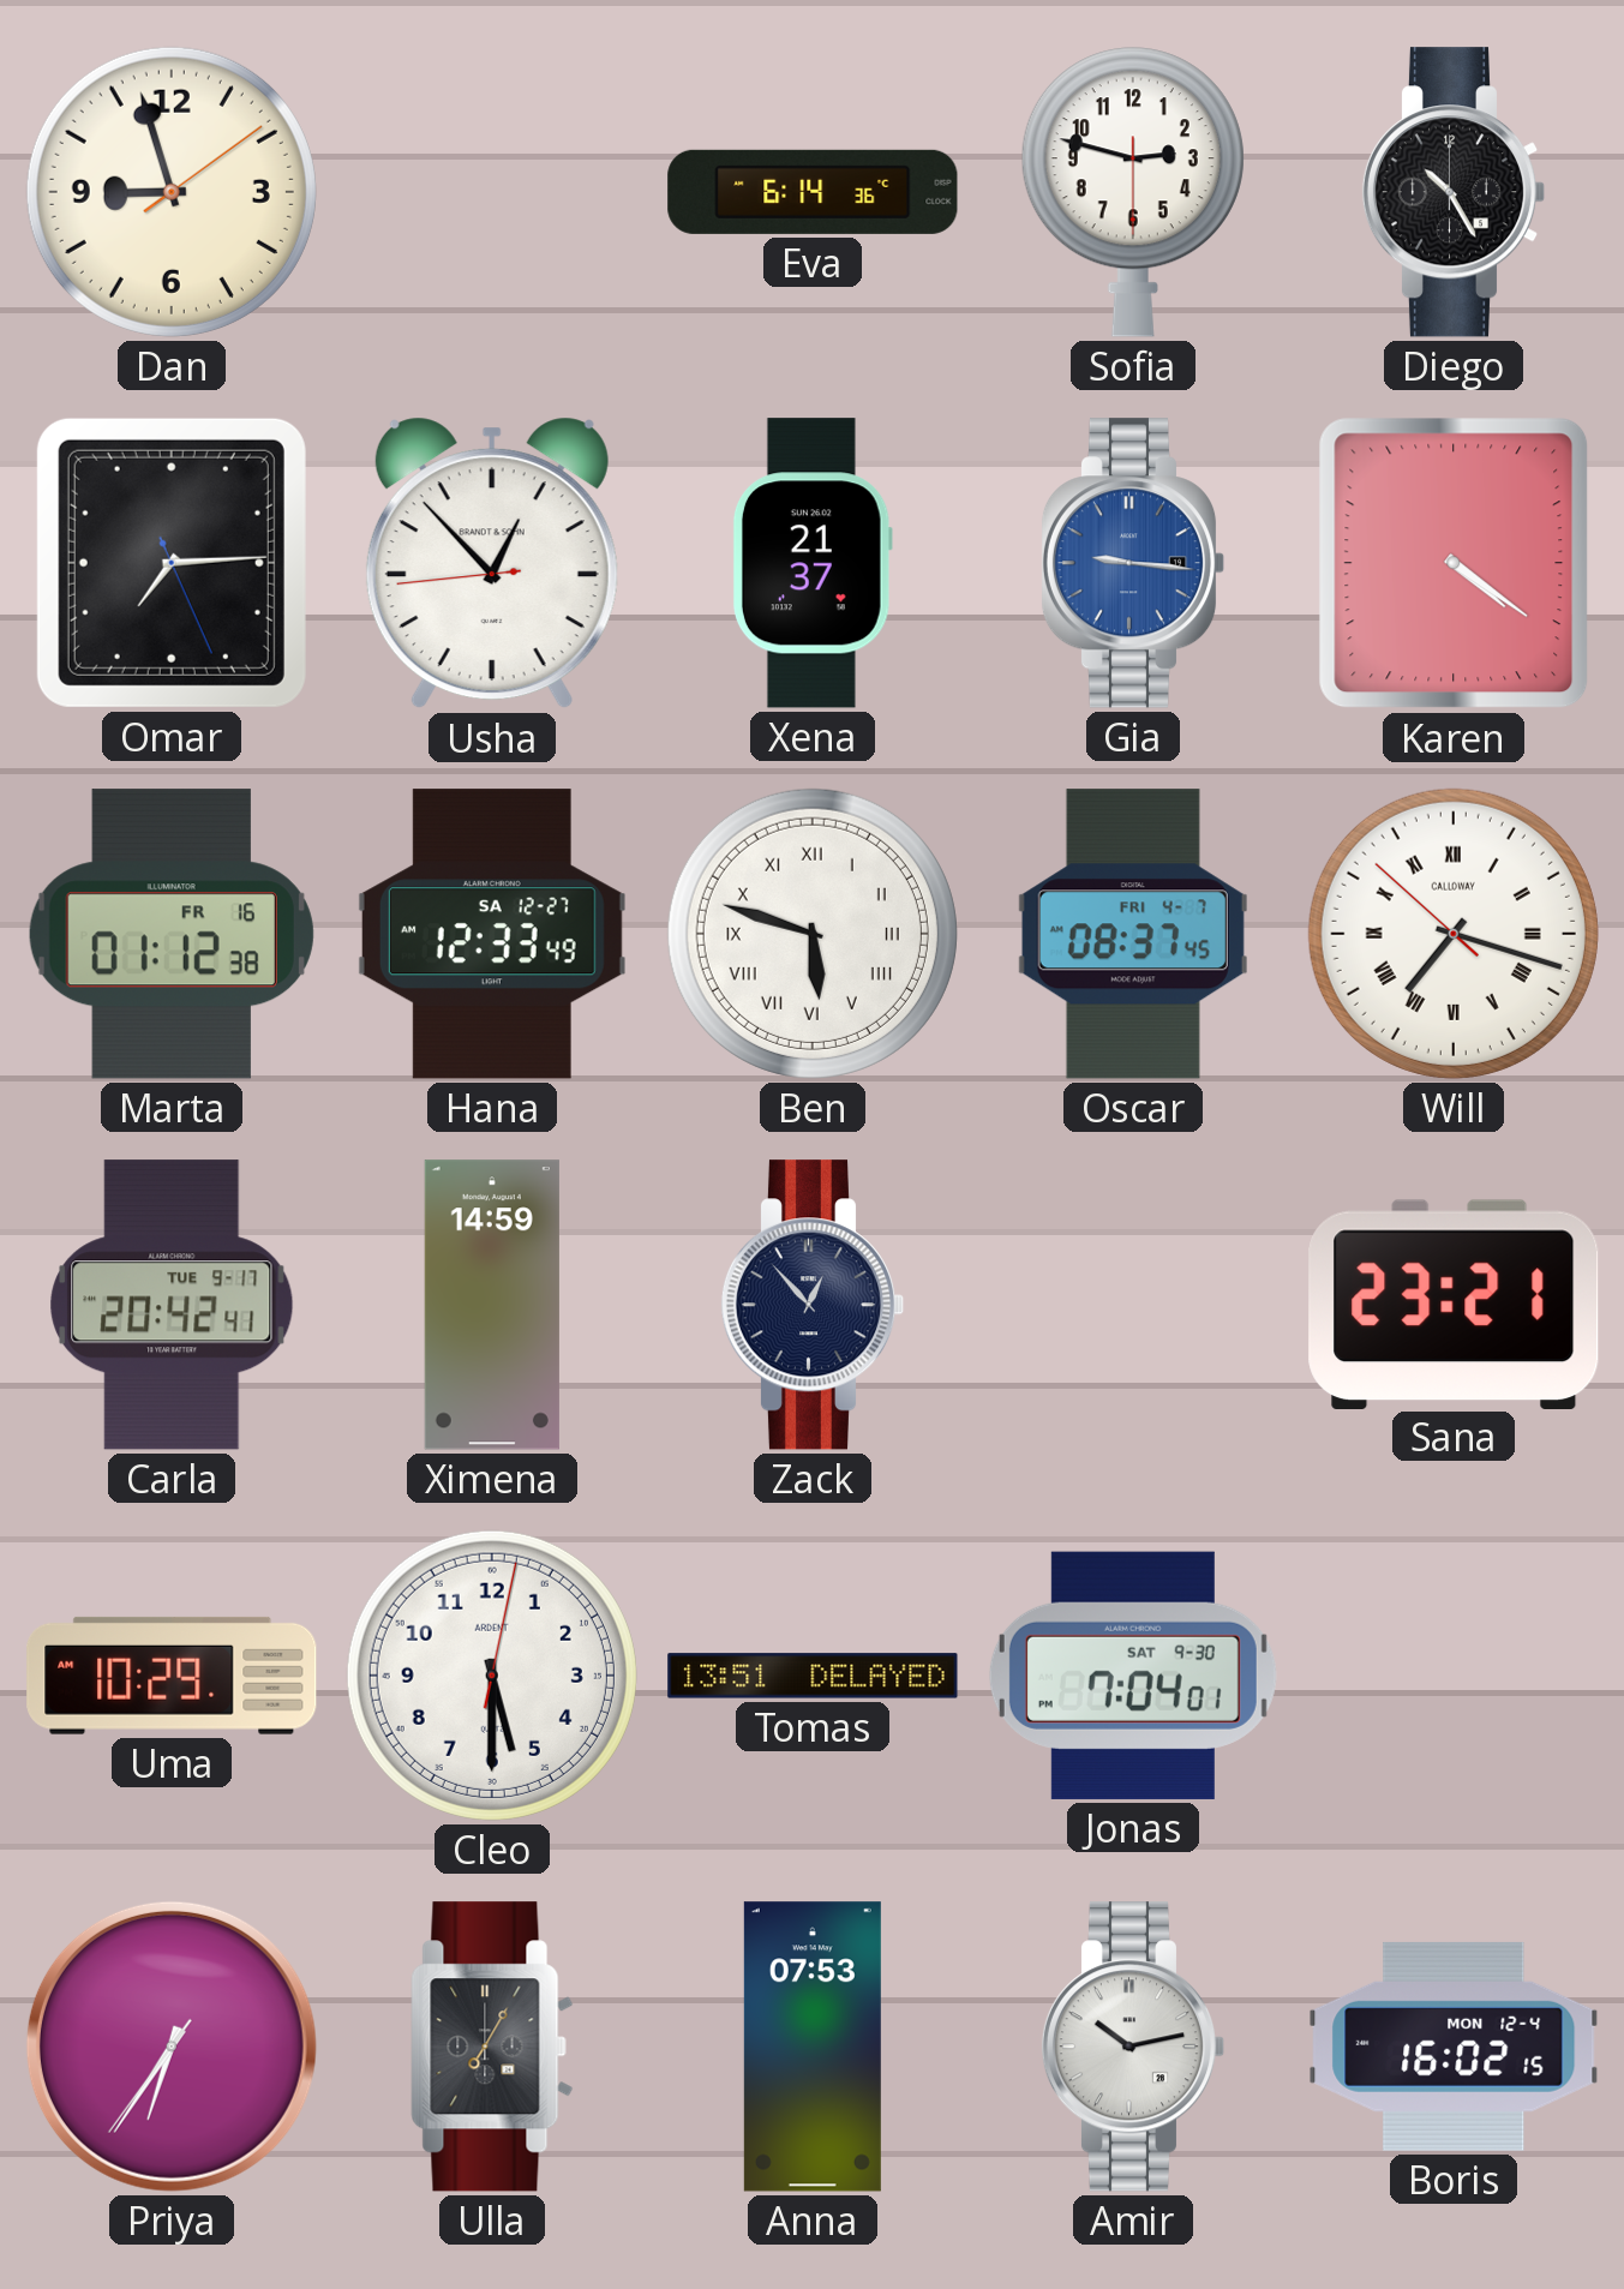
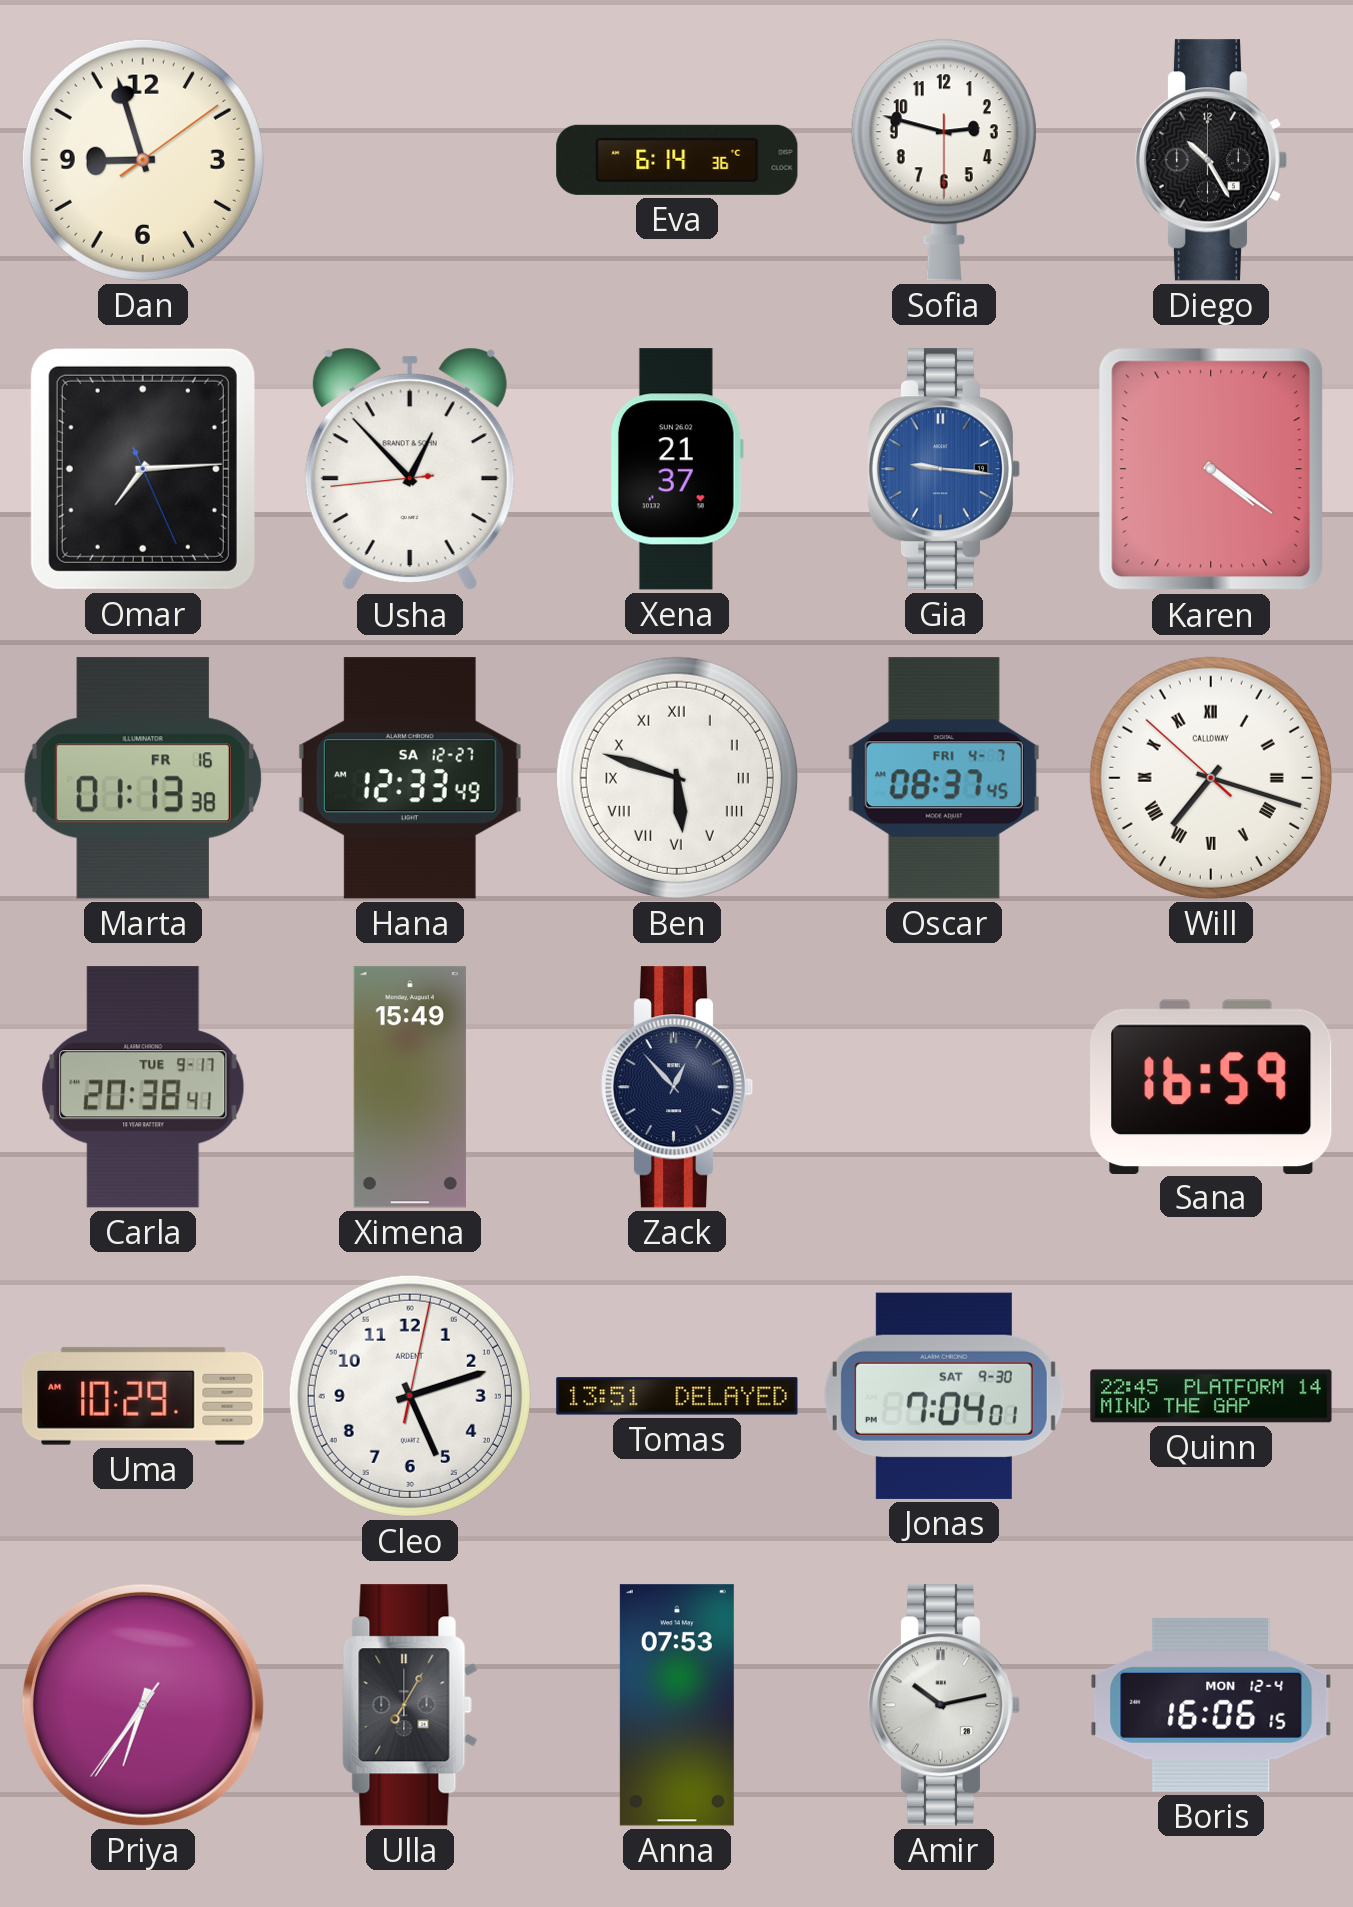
Marta: 01:12 -> 01:13 (143, 778)
Carla: 20:42 -> 20:38 (143, 1087)
Ximena: 14:59 -> 15:49 (410, 1087)
Sana: 23:21 -> 16:59 (1211, 1086)
Cleo: 5:30 -> 5:12 (410, 1396)
Quinn: none -> 22:45 (1211, 1396)
Boris: 16:02 -> 16:06 (1211, 1705)
